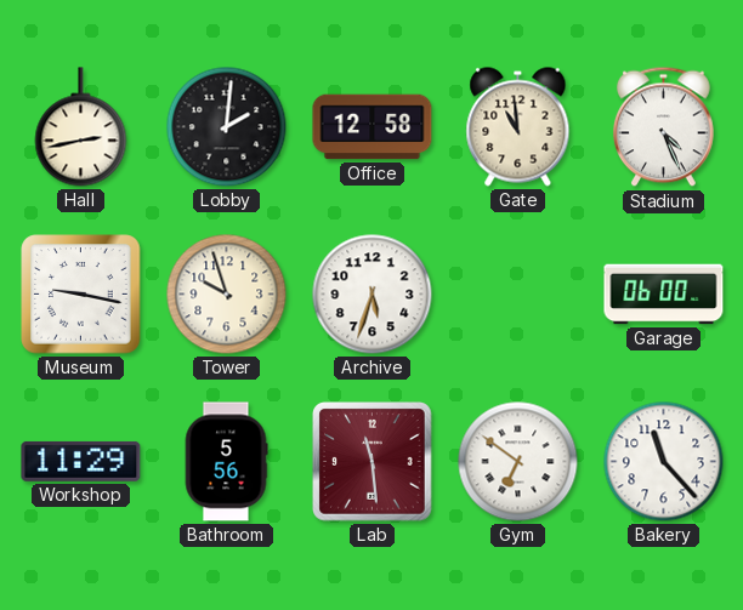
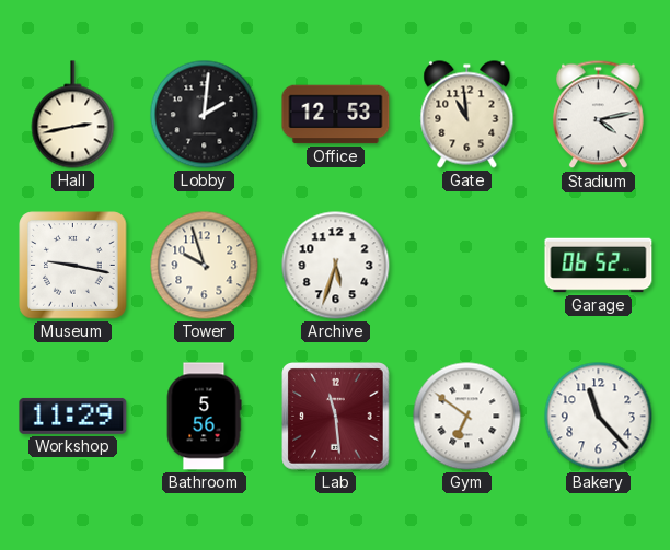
Office: 12:58 -> 12:53 (336, 115)
Stadium: 4:26 -> 4:13 (599, 115)
Garage: 06:00 -> 06:52 (599, 266)
